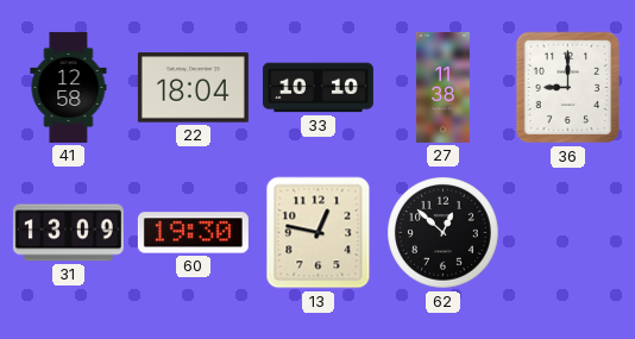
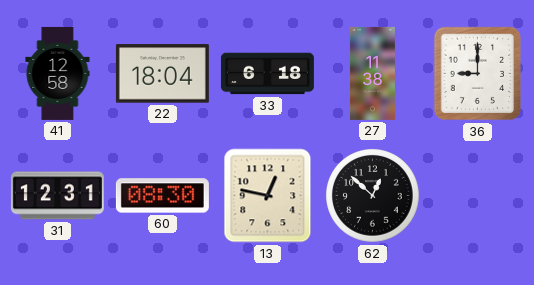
33: 10:10 -> 6:18 (267, 74)
31: 13:09 -> 12:31 (57, 196)
60: 19:30 -> 08:30 (162, 196)
